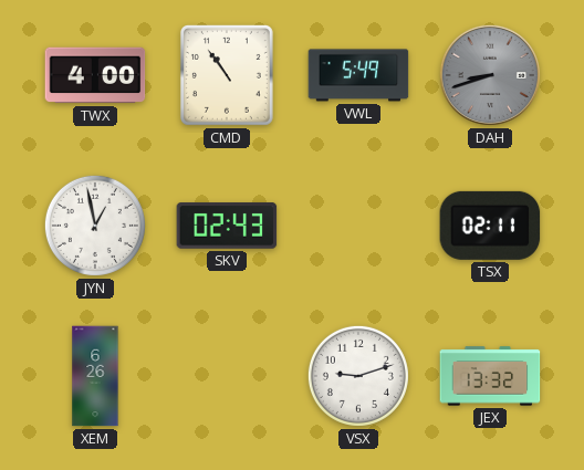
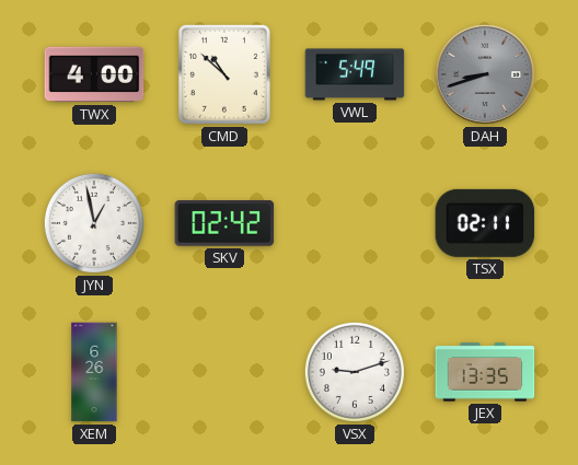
CMD: 10:54 -> 10:52 (224, 74)
SKV: 02:43 -> 02:42 (224, 224)
JEX: 13:32 -> 13:35 (485, 372)
